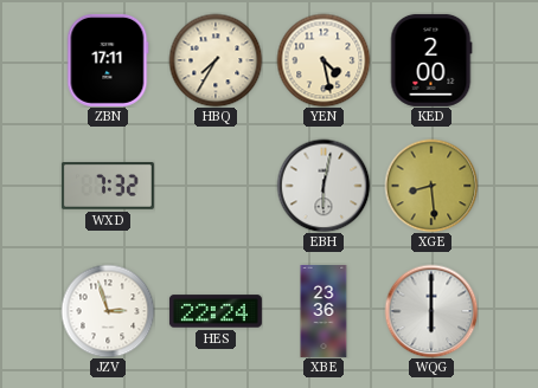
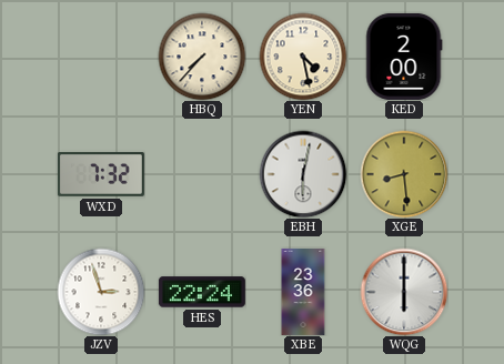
ZBN: 17:11 -> none (108, 60)
HBQ: 7:35 -> 7:37 (202, 57)
